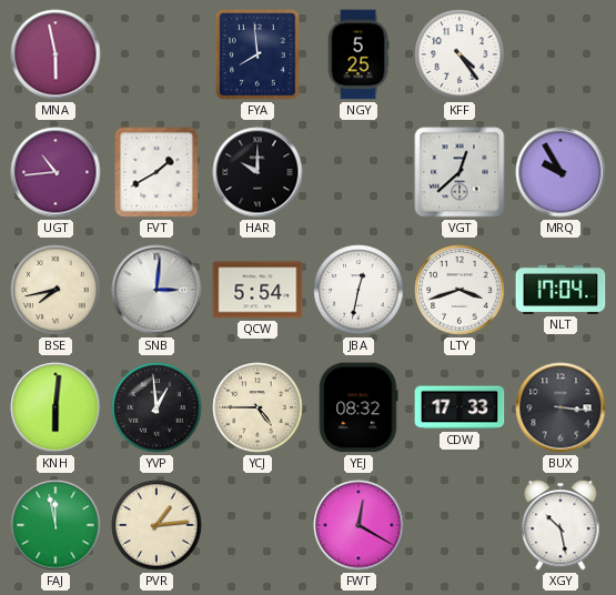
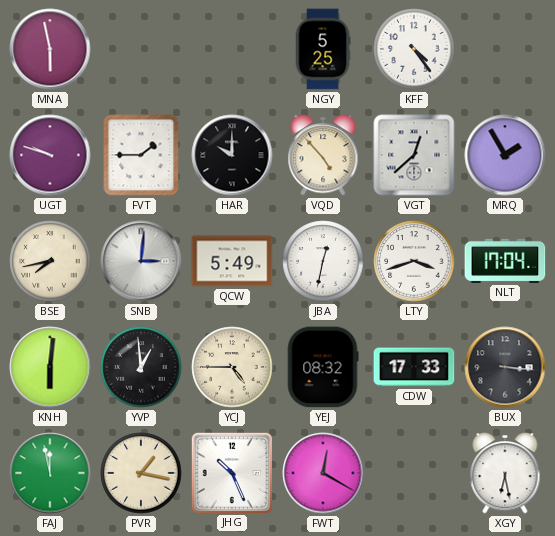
FYA: 7:59 -> none (257, 54)
UGT: 10:44 -> 9:48 (50, 155)
FVT: 1:40 -> 1:45 (141, 155)
VQD: none -> 4:53 (323, 155)
MRQ: 9:55 -> 1:55 (505, 155)
QCW: 5:54 -> 5:49 (232, 261)
PVR: 1:14 -> 1:17 (141, 473)
JHG: none -> 10:26 (231, 472)
XGY: 10:28 -> 6:28 (505, 473)
